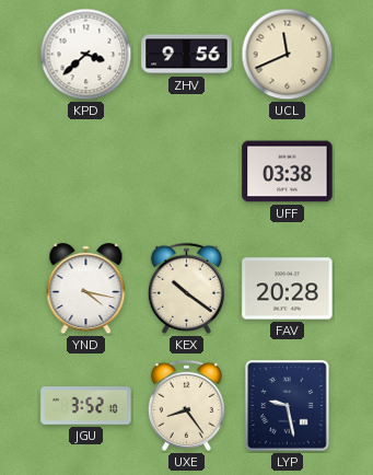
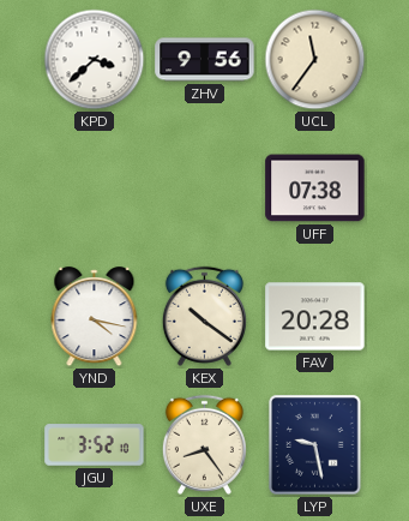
UCL: 11:41 -> 11:36 (315, 60)
UFF: 03:38 -> 07:38 (315, 188)
